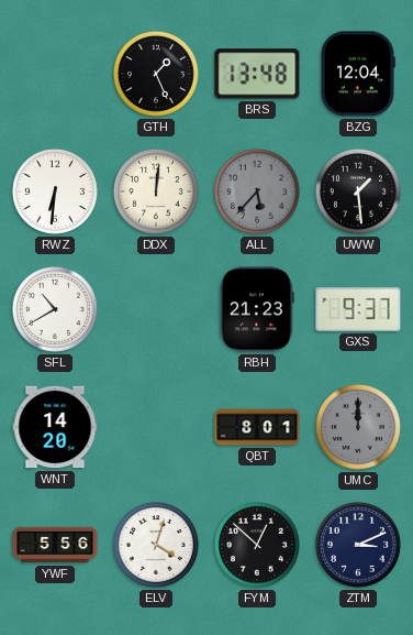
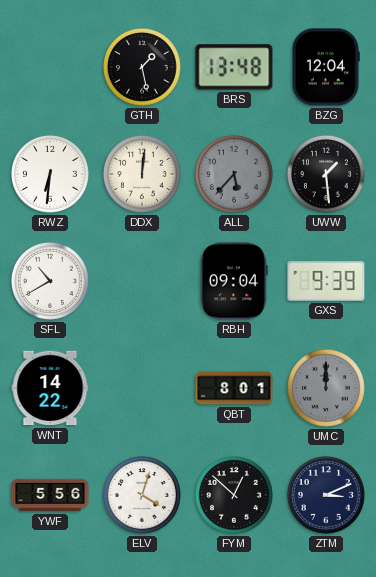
GTH: 1:26 -> 1:28 (143, 68)
RBH: 21:23 -> 09:04 (234, 281)
GXS: 9:37 -> 9:39 (326, 281)
WNT: 14:20 -> 14:22 (50, 388)
